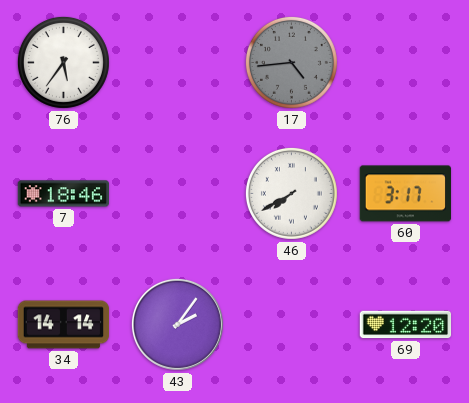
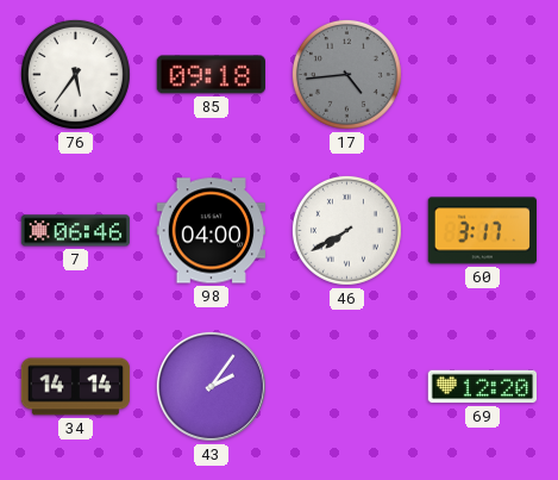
85: none -> 09:18 (211, 75)
7: 18:46 -> 06:46 (75, 231)
98: none -> 04:00 (212, 231)
